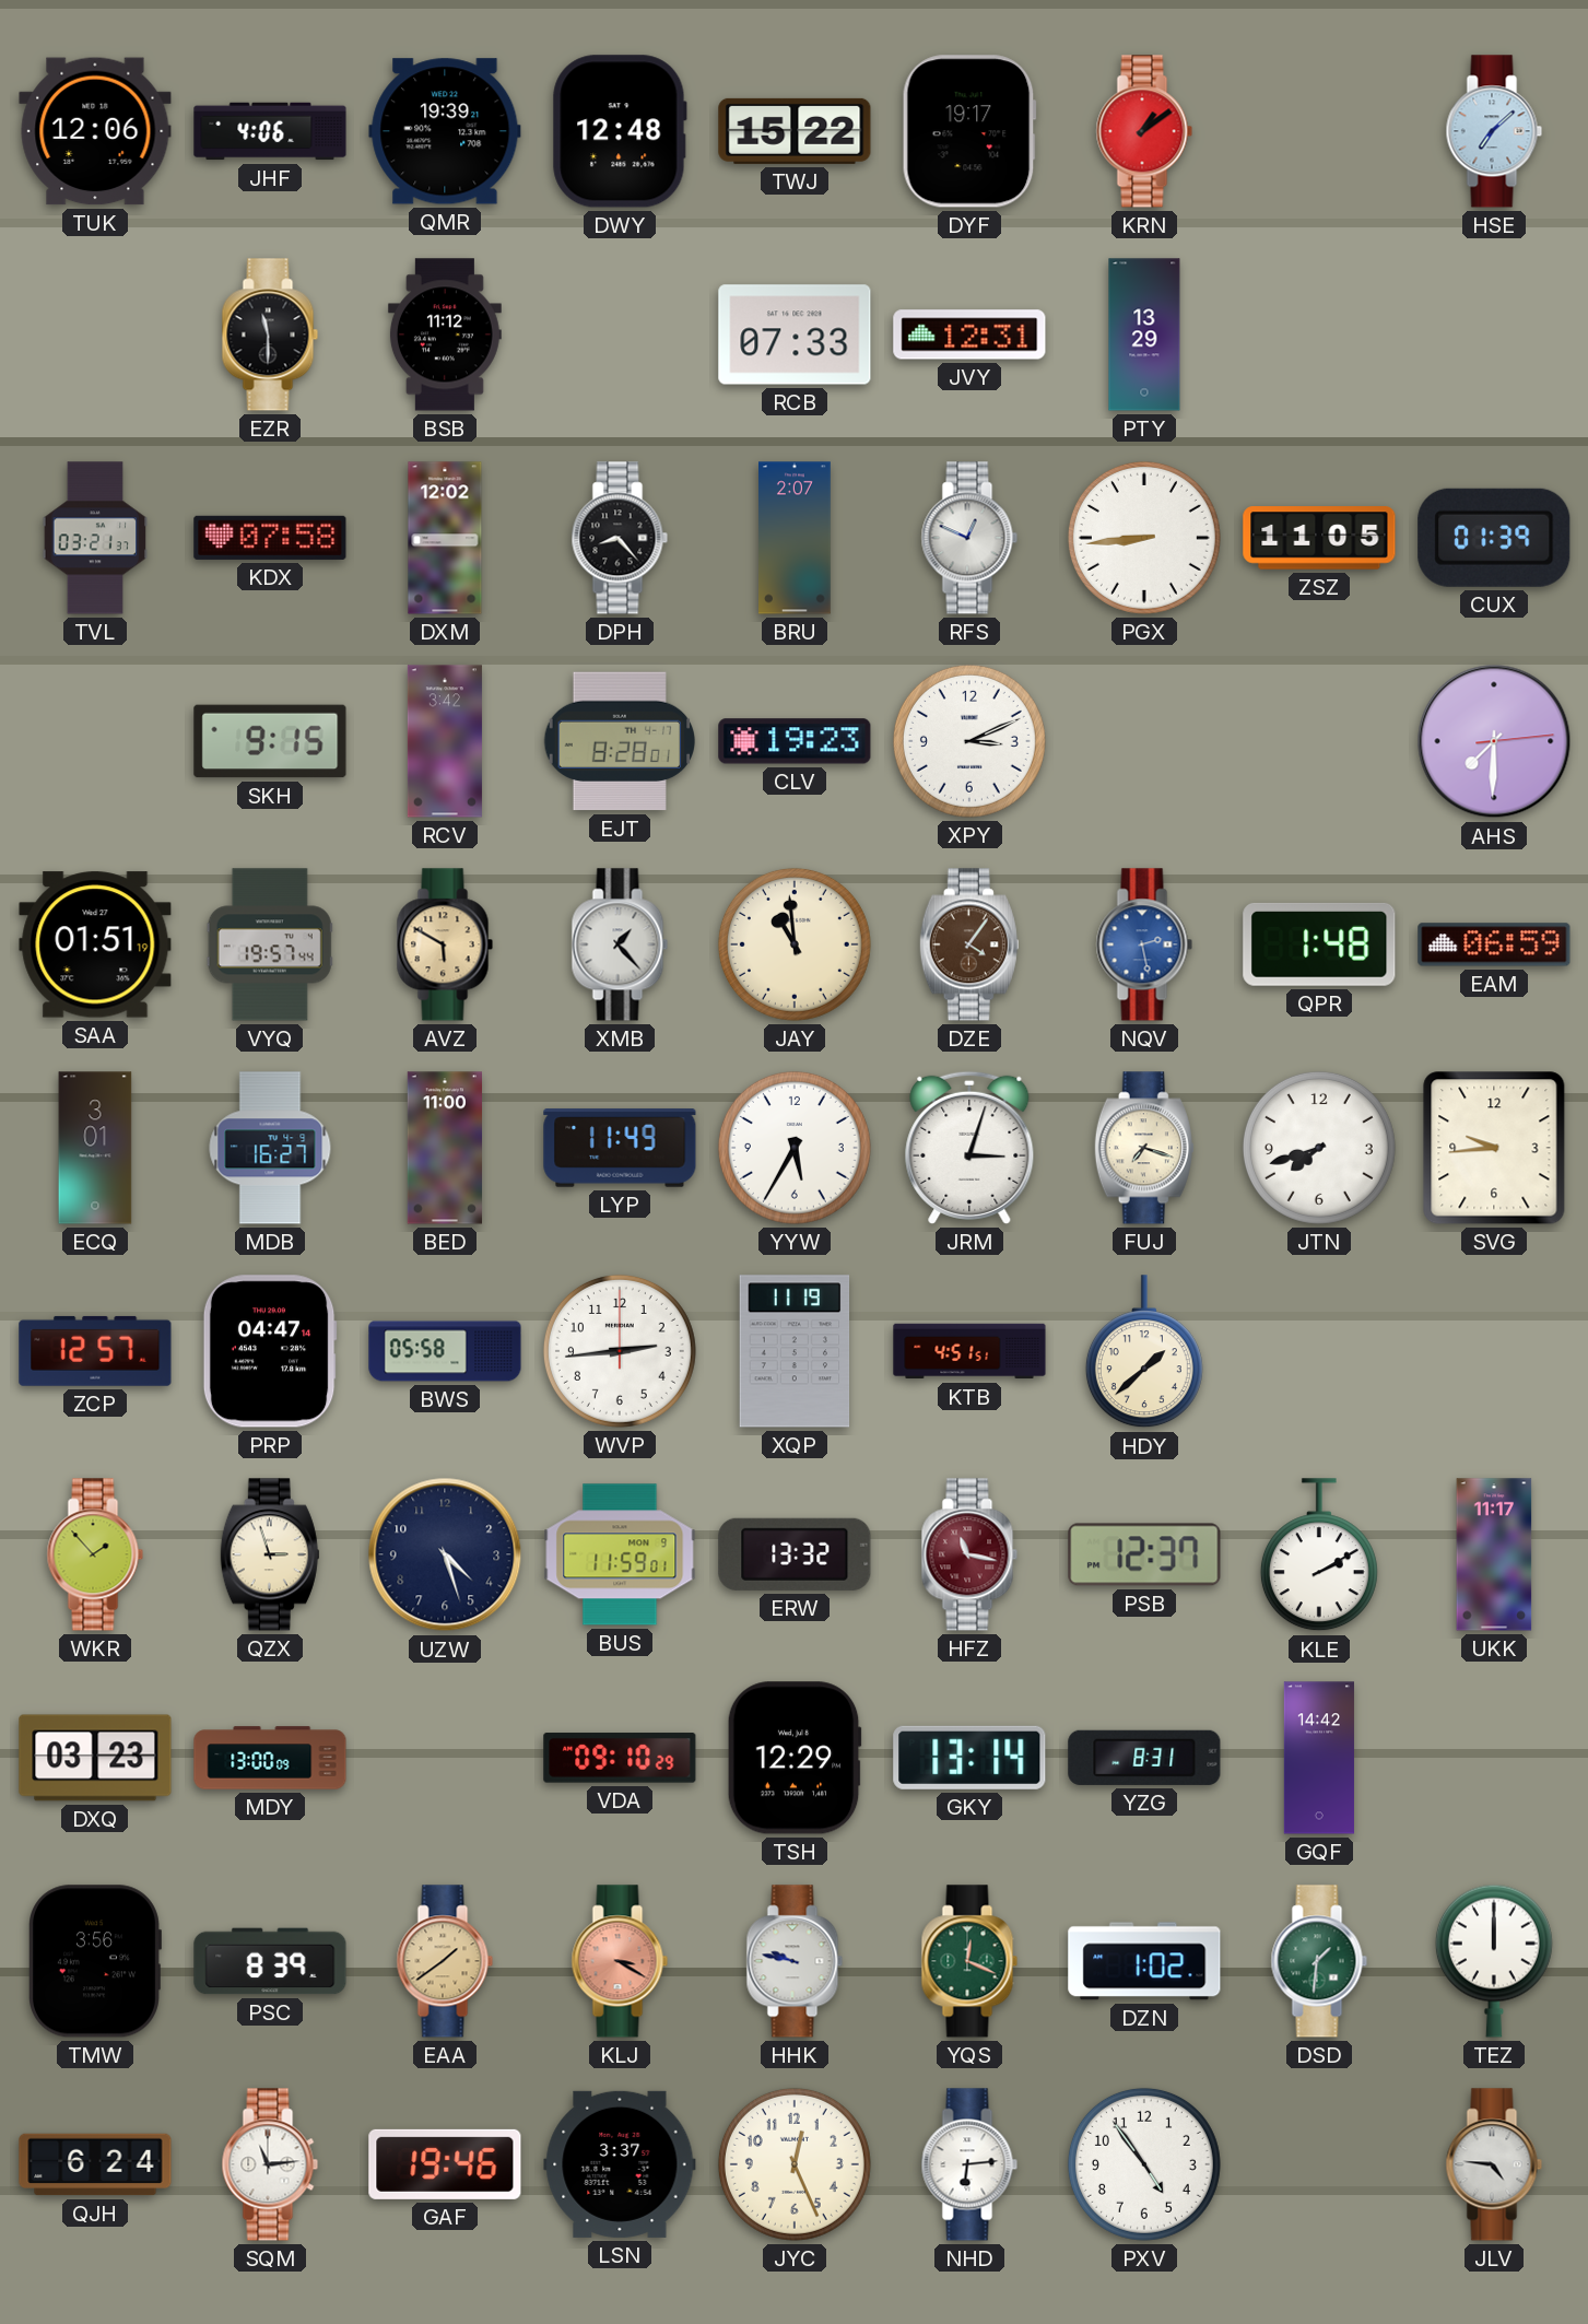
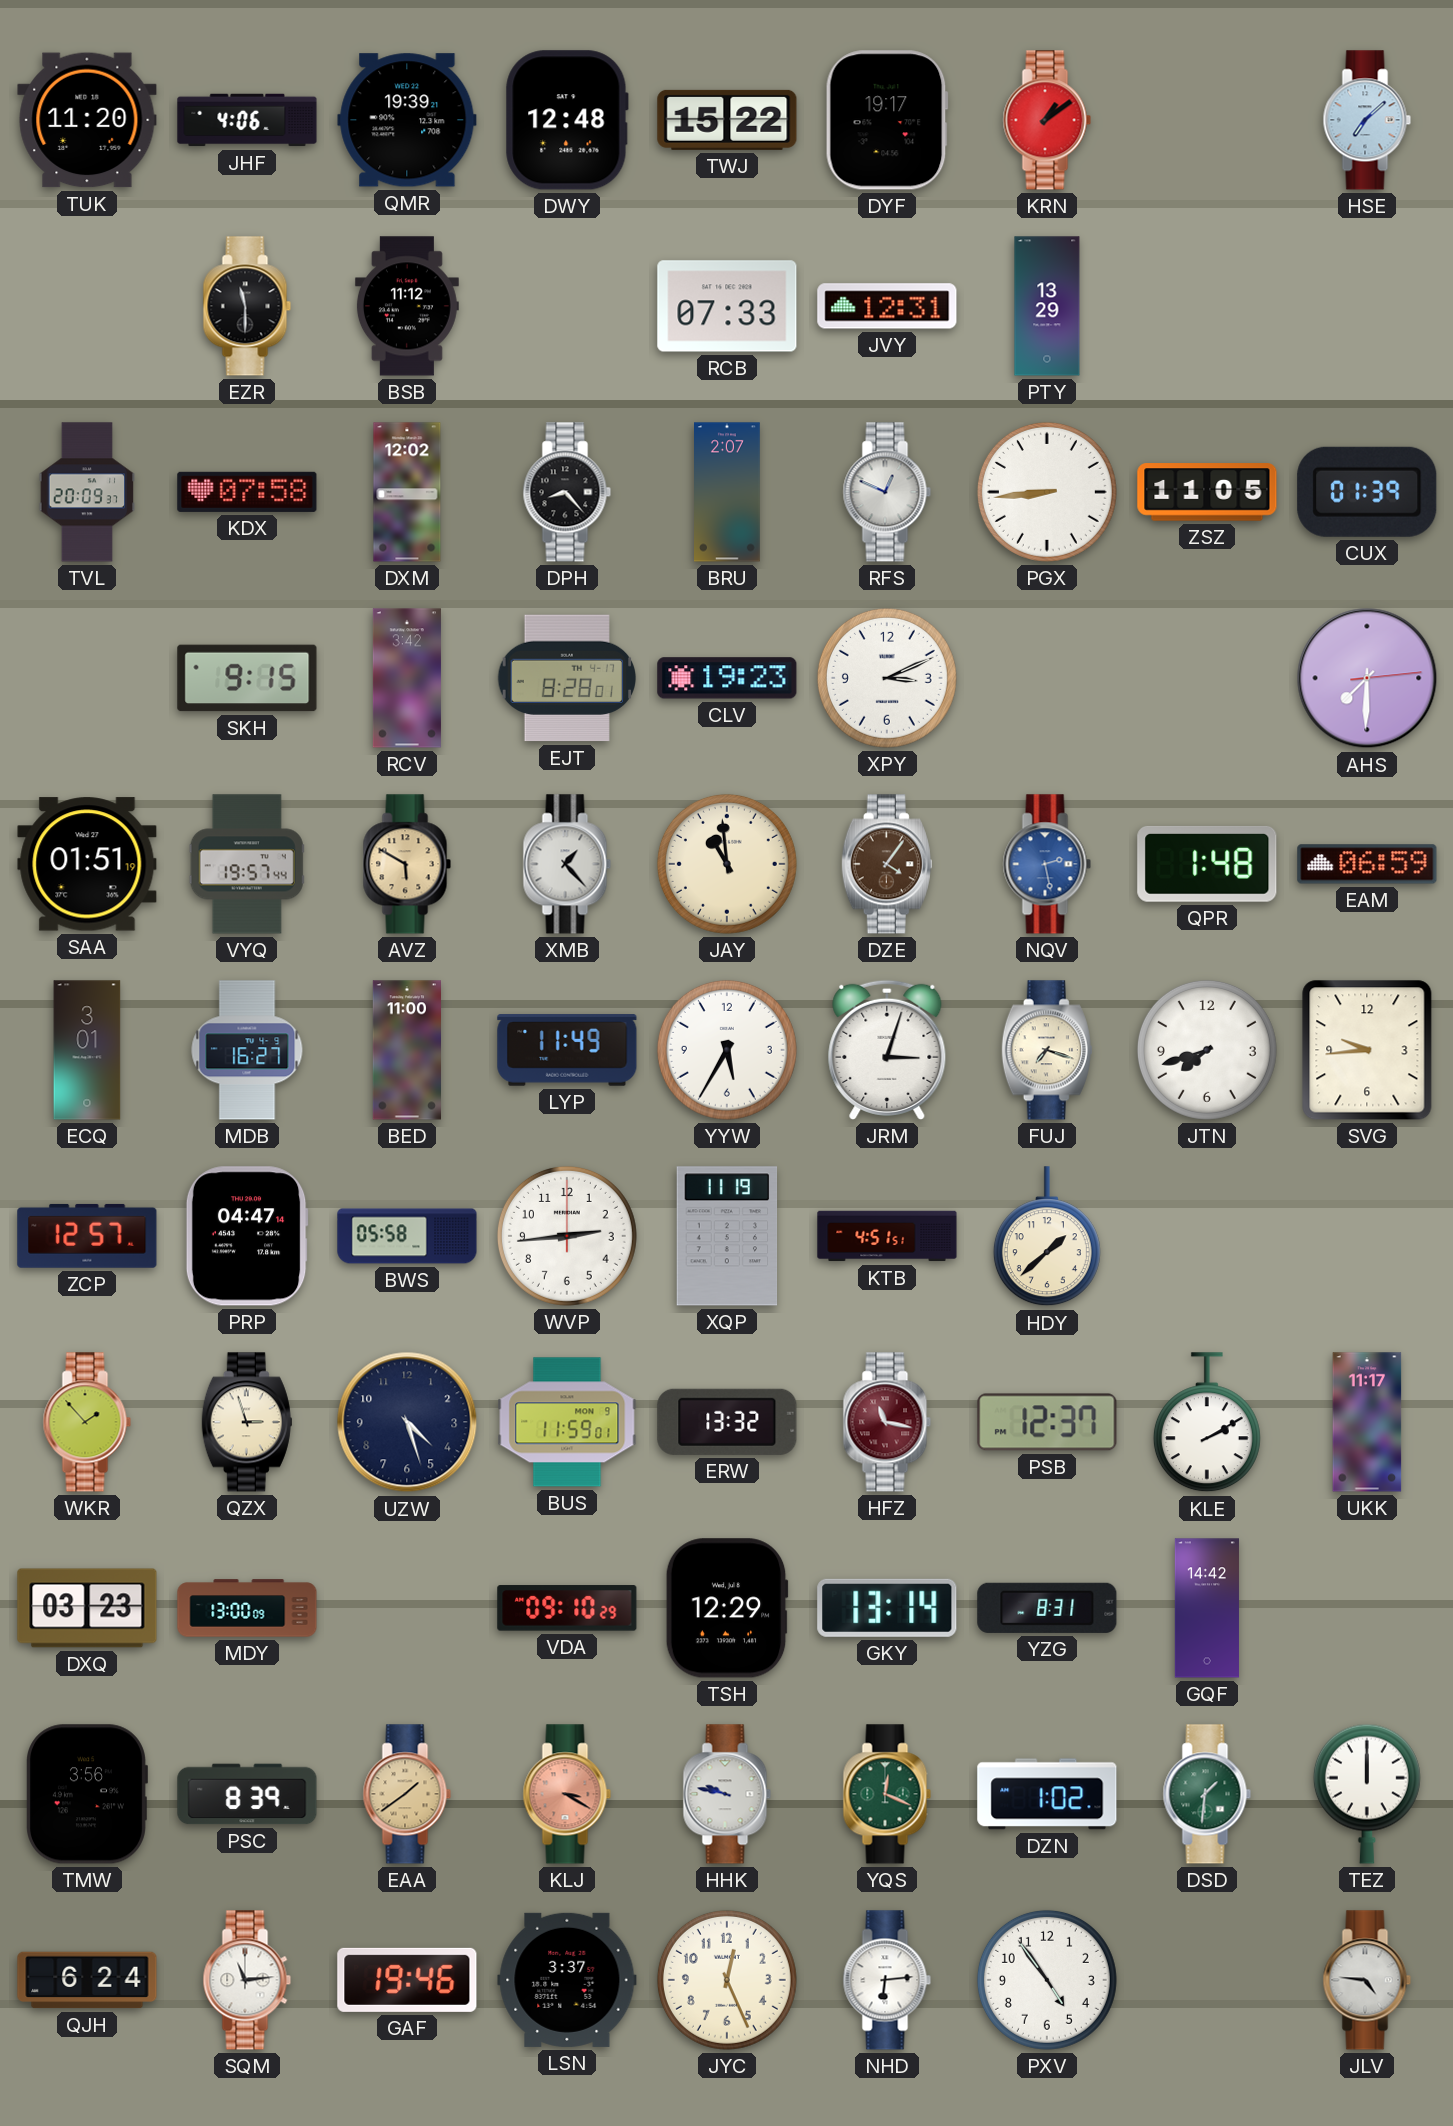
TUK: 12:06 -> 11:20 (87, 120)
TVL: 03:21 -> 20:09 (87, 492)
